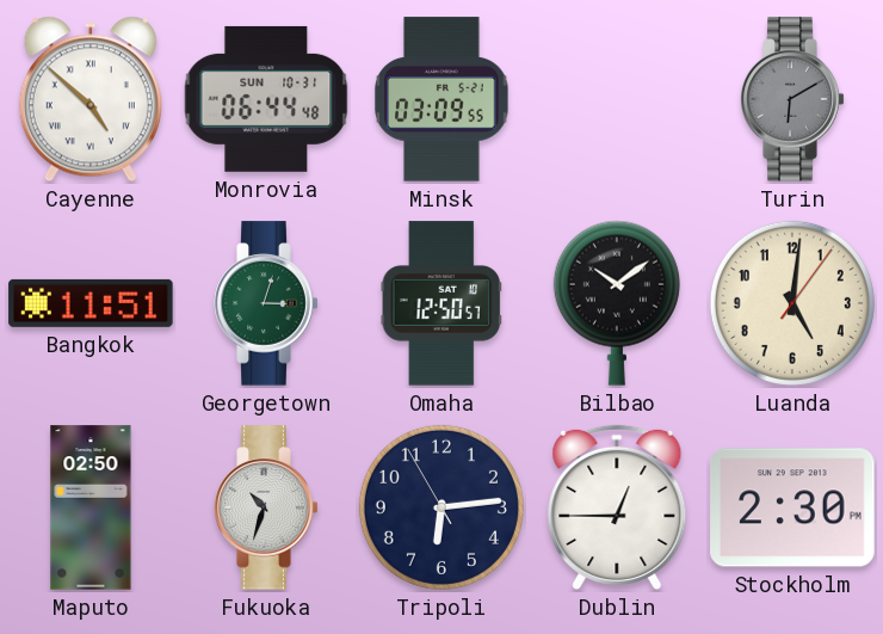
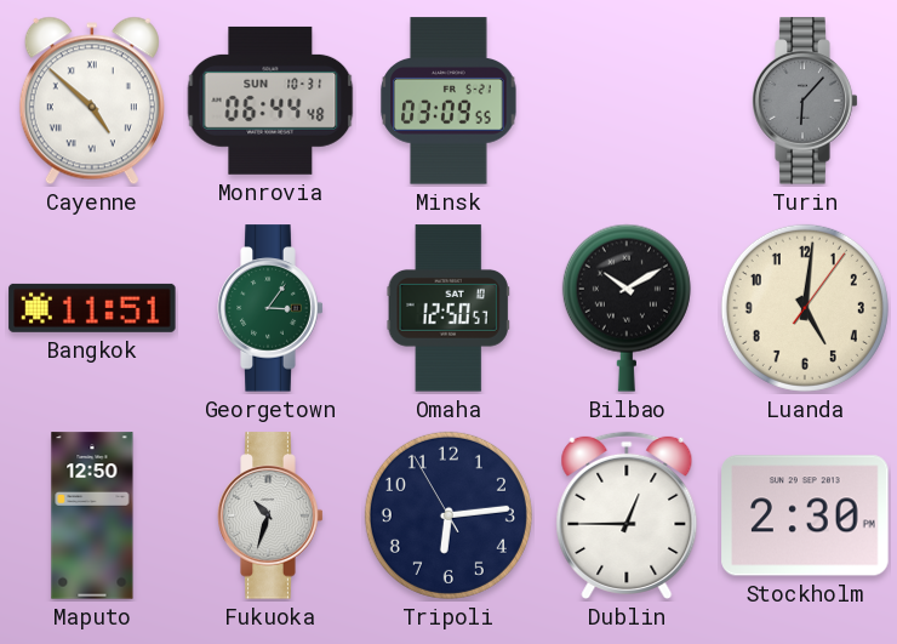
Turin: 6:10 -> 6:07 (805, 101)
Georgetown: 3:03 -> 3:06 (270, 308)
Bilbao: 10:09 -> 10:10 (627, 308)
Maputo: 02:50 -> 12:50 (92, 515)
